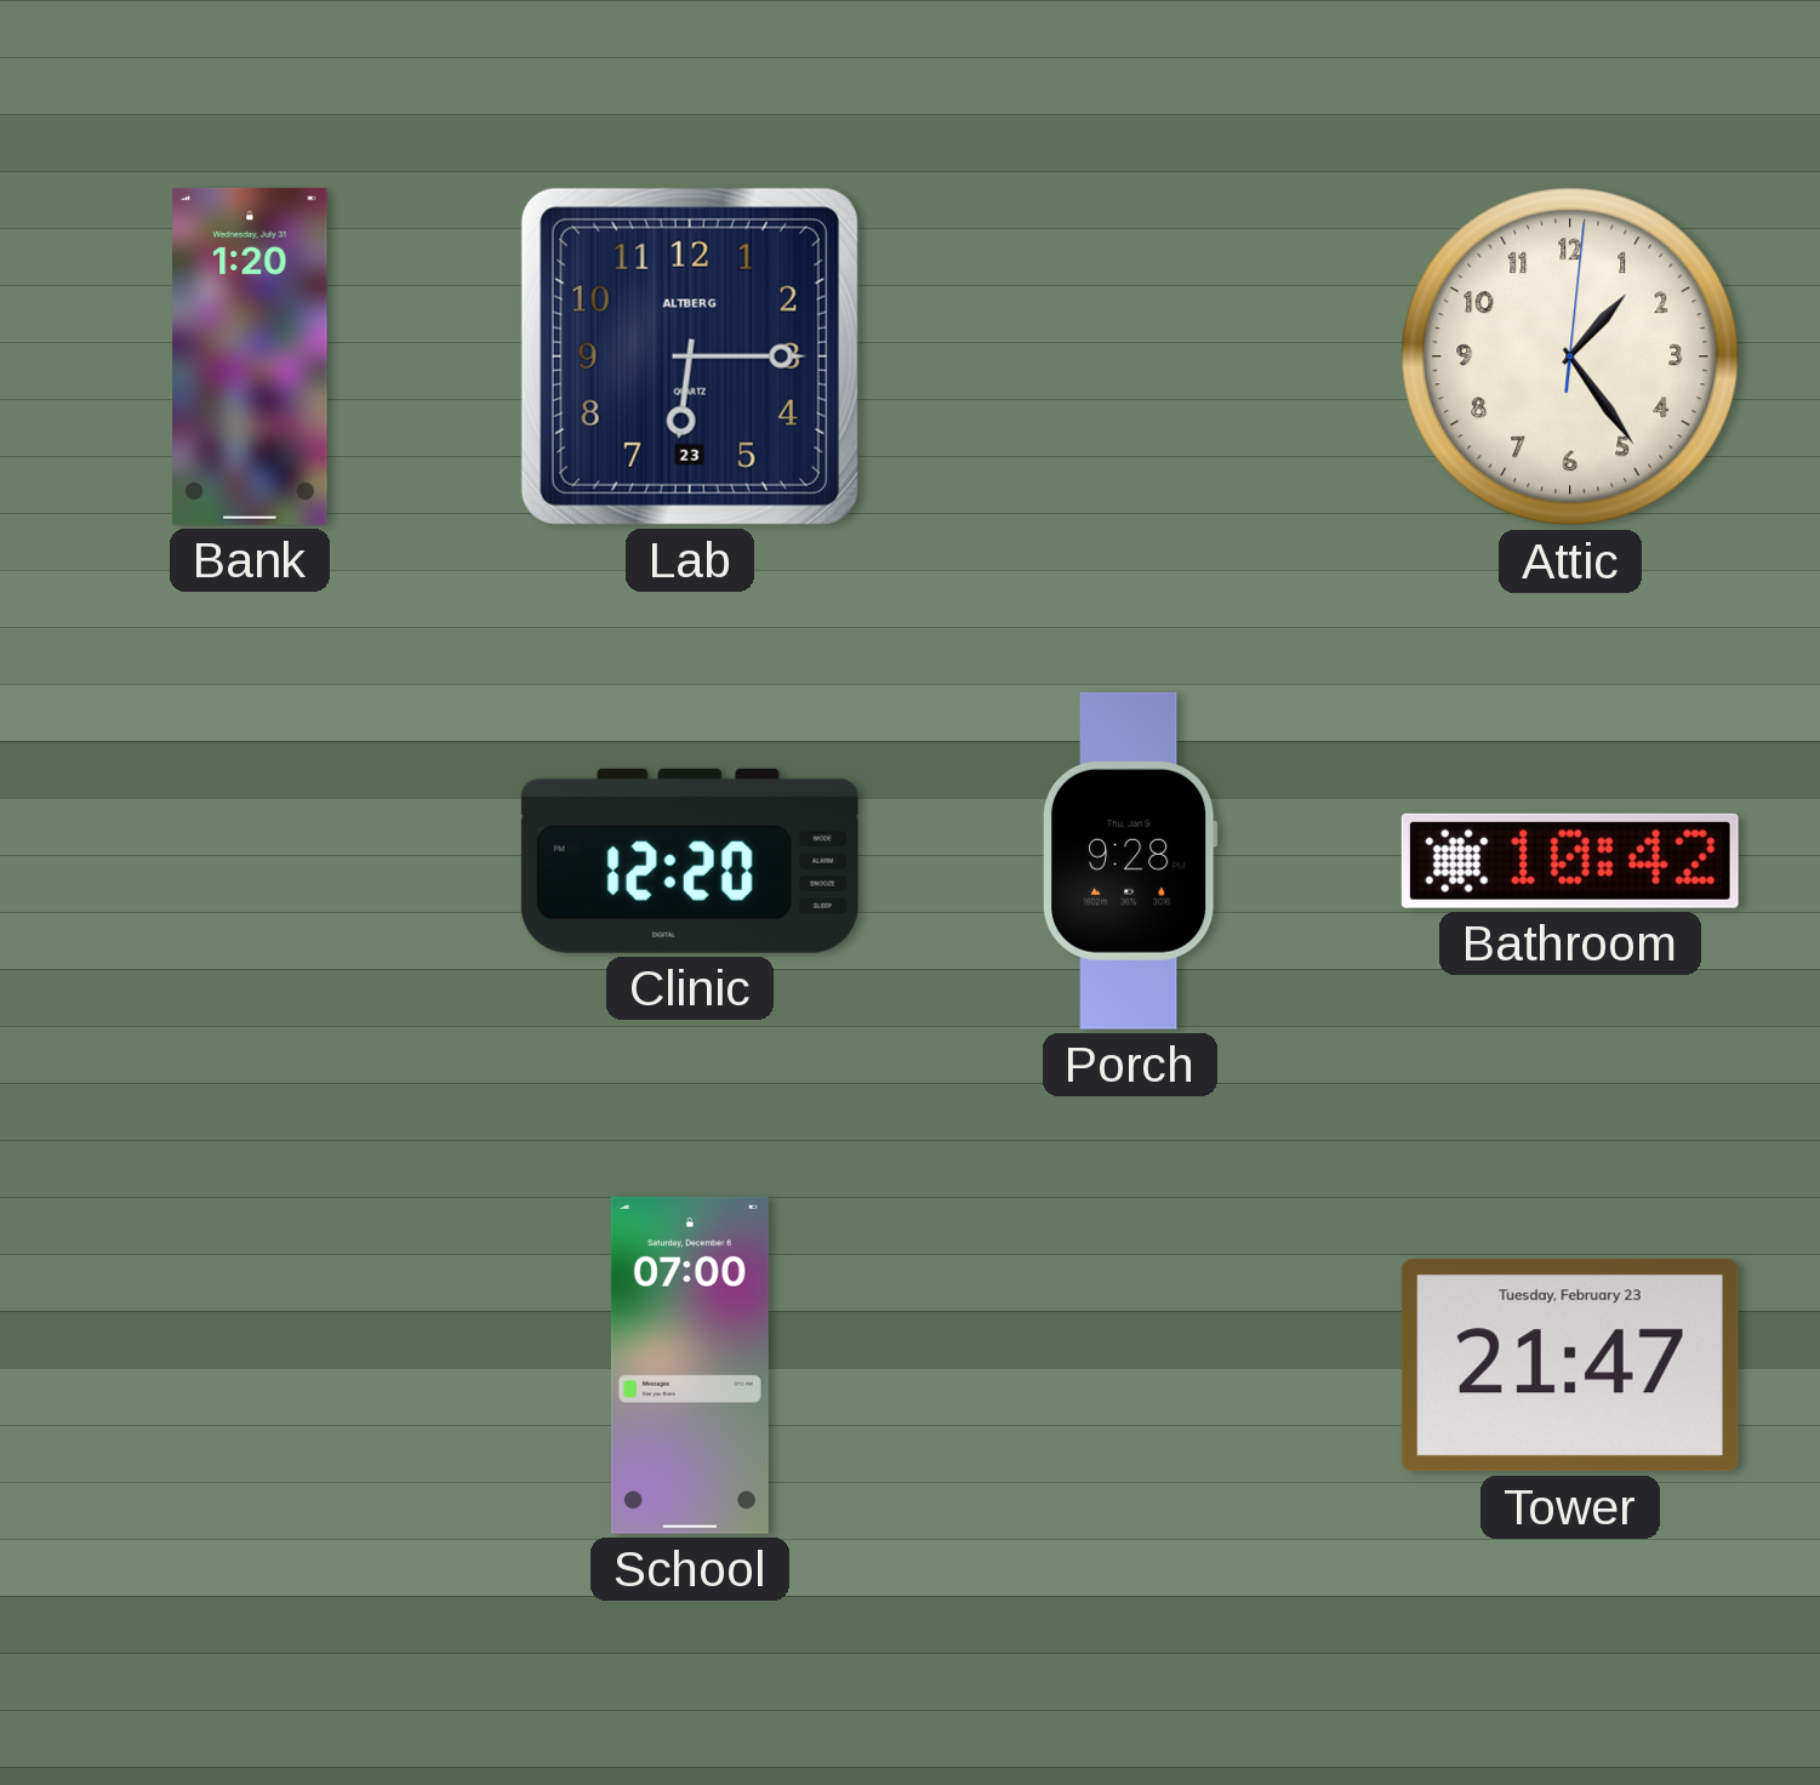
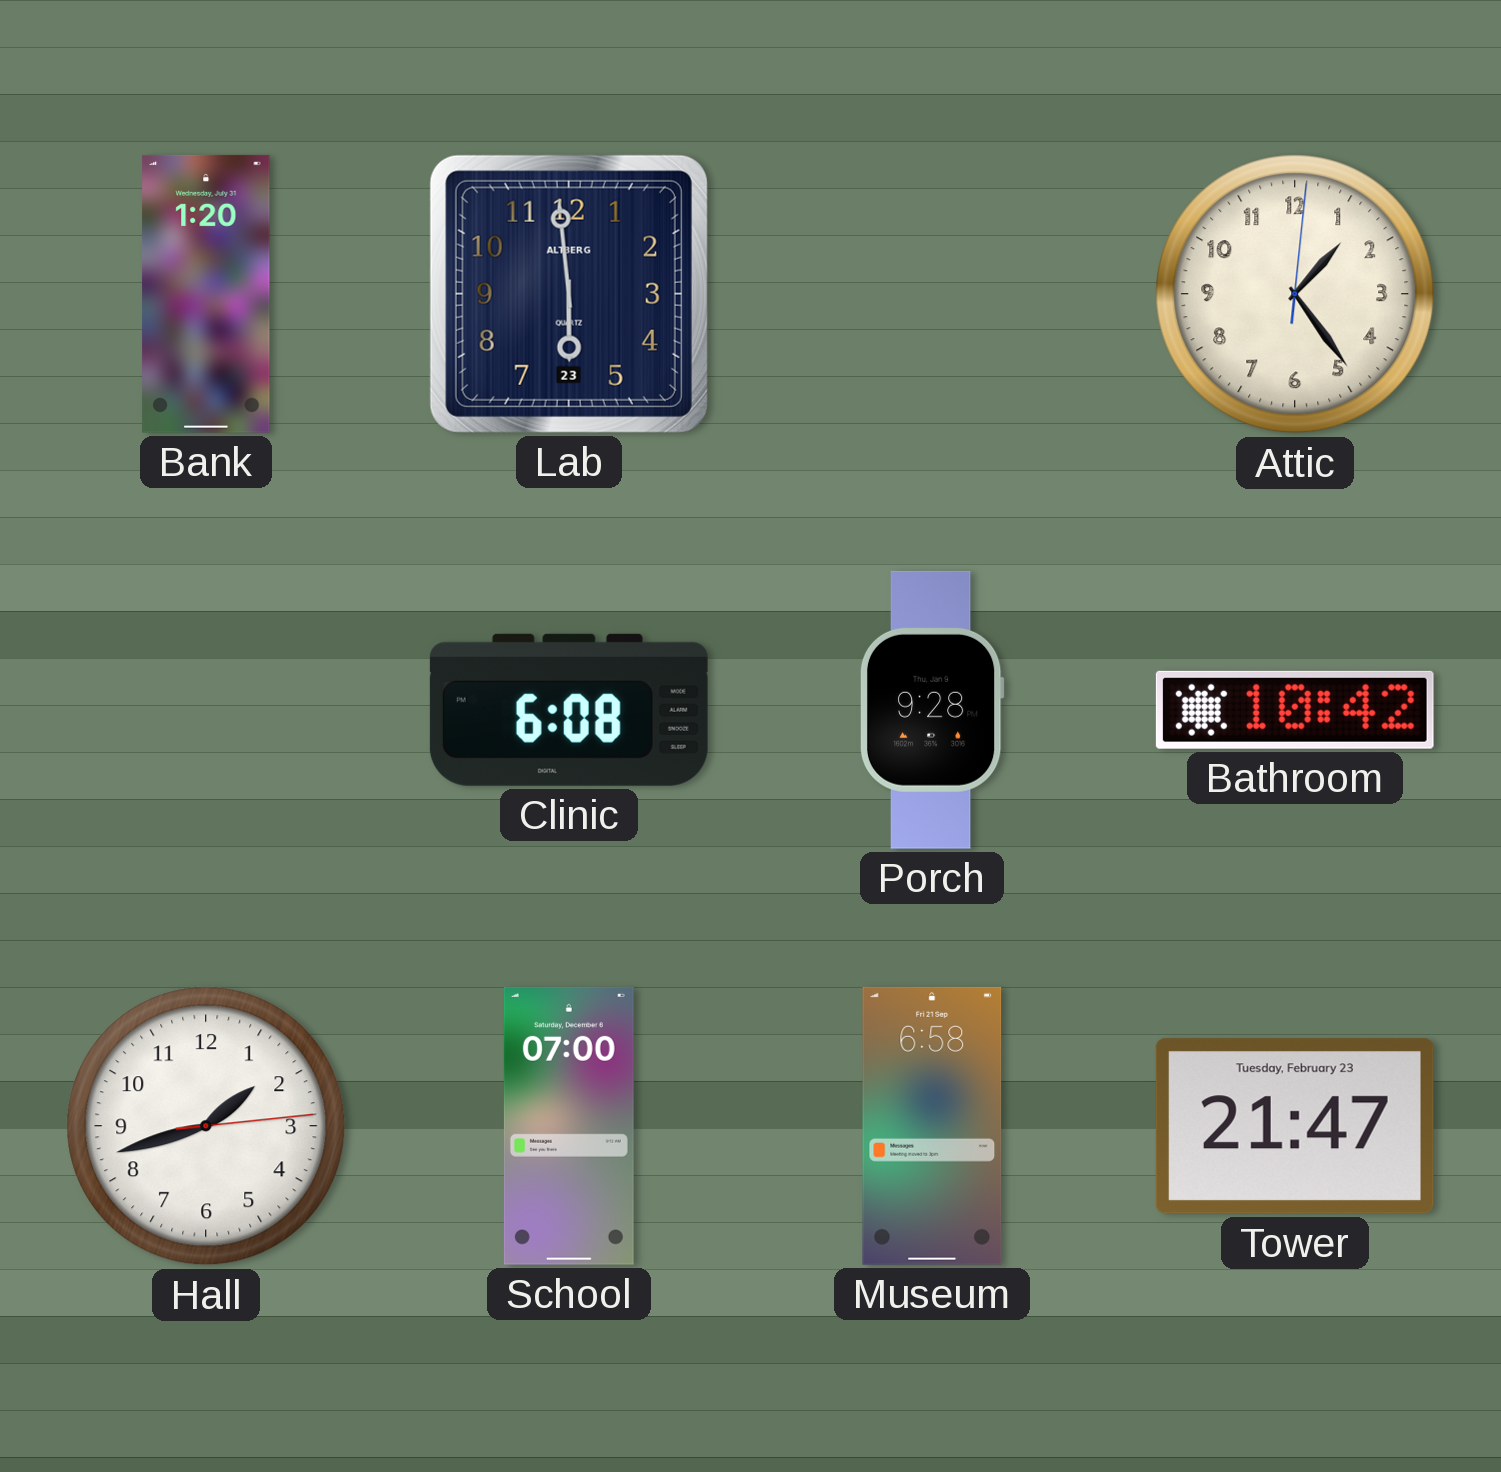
Lab: 6:15 -> 5:59 (569, 294)
Clinic: 12:20 -> 6:08 (569, 710)
Hall: none -> 1:42 (206, 1126)
Museum: none -> 6:58 (932, 1126)
